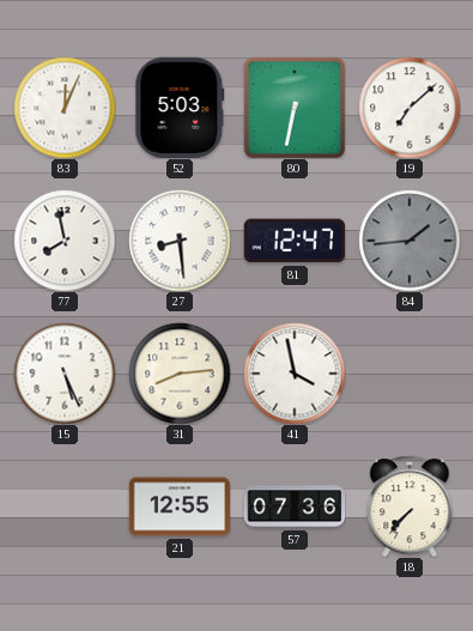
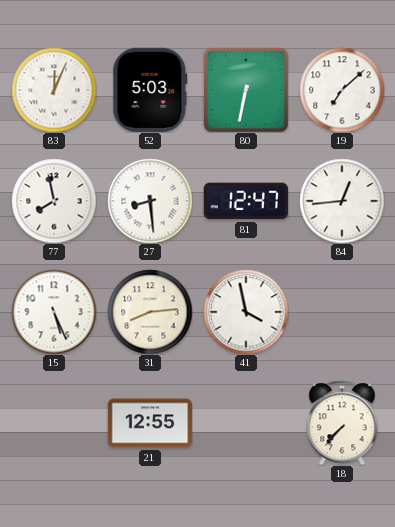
84: 1:44 -> 12:44 (342, 201)
84 dial: grey -> white (342, 201)
57: 07:36 -> none (295, 506)
